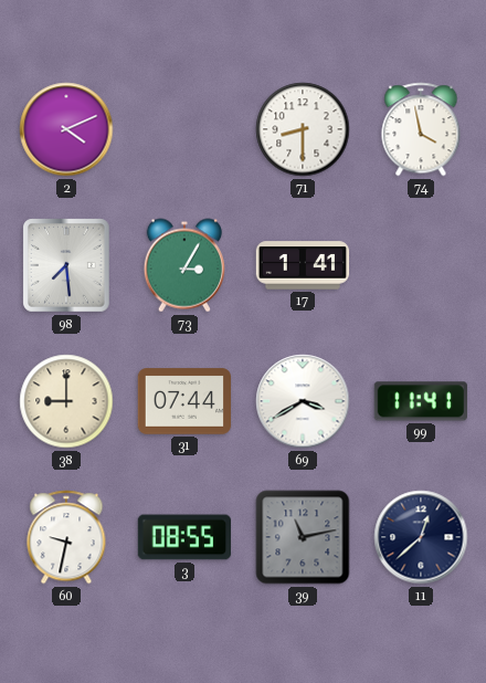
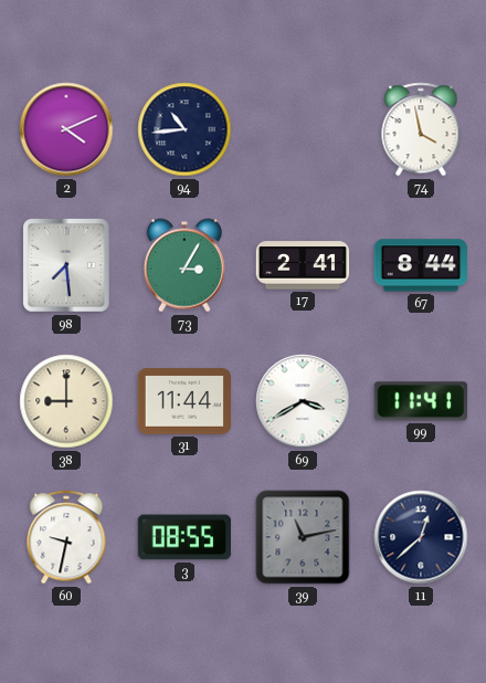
94: none -> 10:44 (184, 129)
71: 8:30 -> none (303, 129)
17: 1:41 -> 2:41 (303, 265)
67: none -> 8:44 (420, 265)
31: 07:44 -> 11:44 (184, 401)
